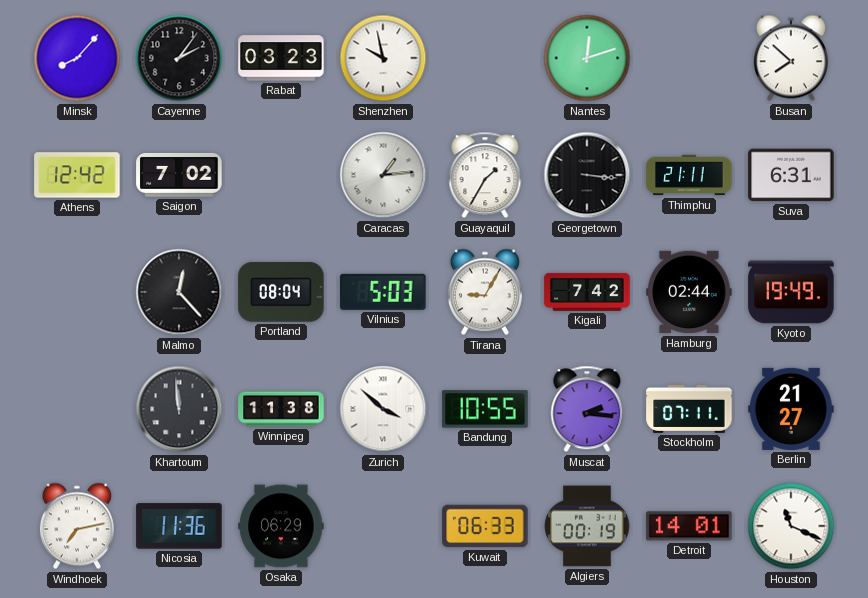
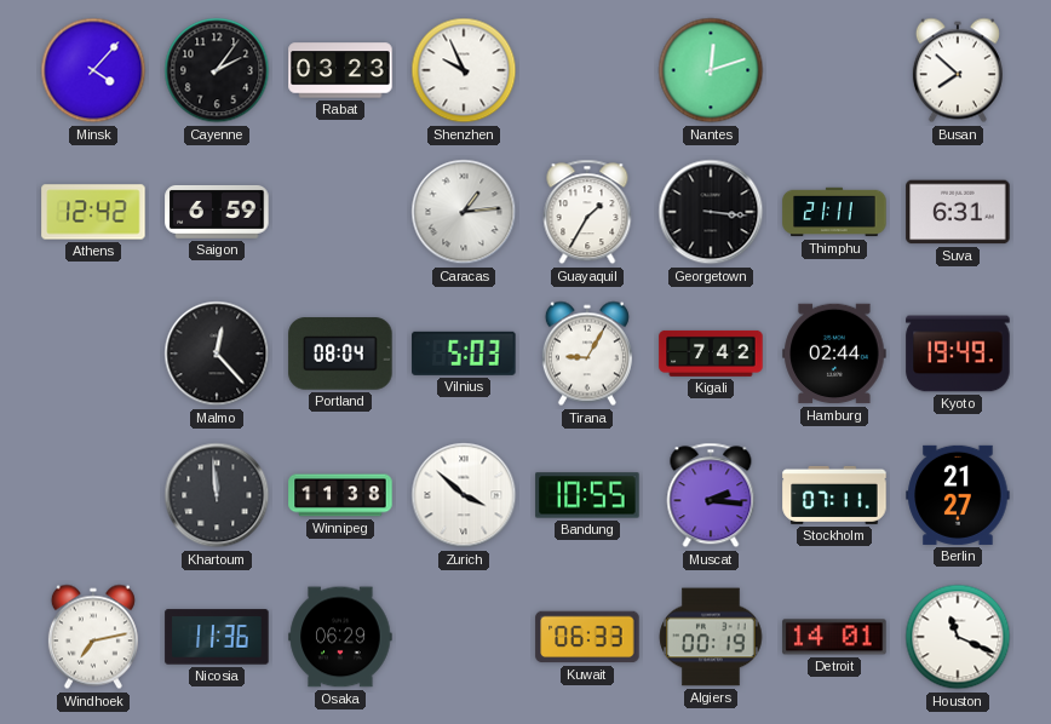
Minsk: 8:07 -> 4:07 (93, 70)
Shenzhen: 9:58 -> 9:56 (464, 70)
Saigon: 7:02 -> 6:59 (217, 212)
